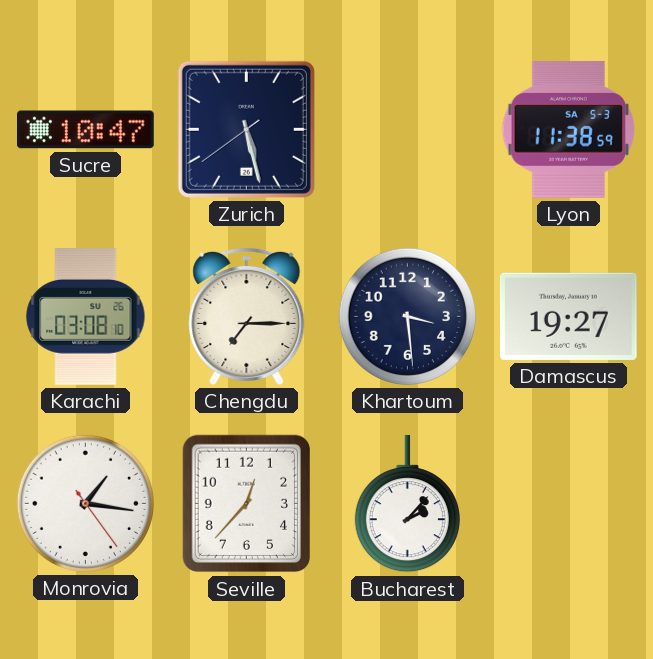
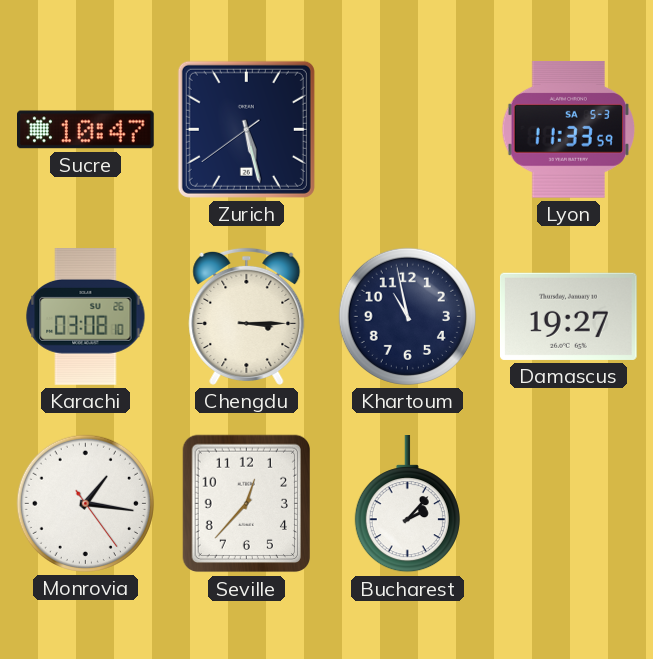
Lyon: 11:38 -> 11:33 (569, 129)
Chengdu: 7:15 -> 3:15 (247, 316)
Khartoum: 3:29 -> 10:58 (407, 316)
